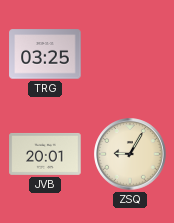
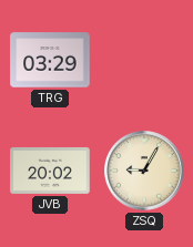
TRG: 03:25 -> 03:29 (50, 60)
JVB: 20:01 -> 20:02 (50, 171)
